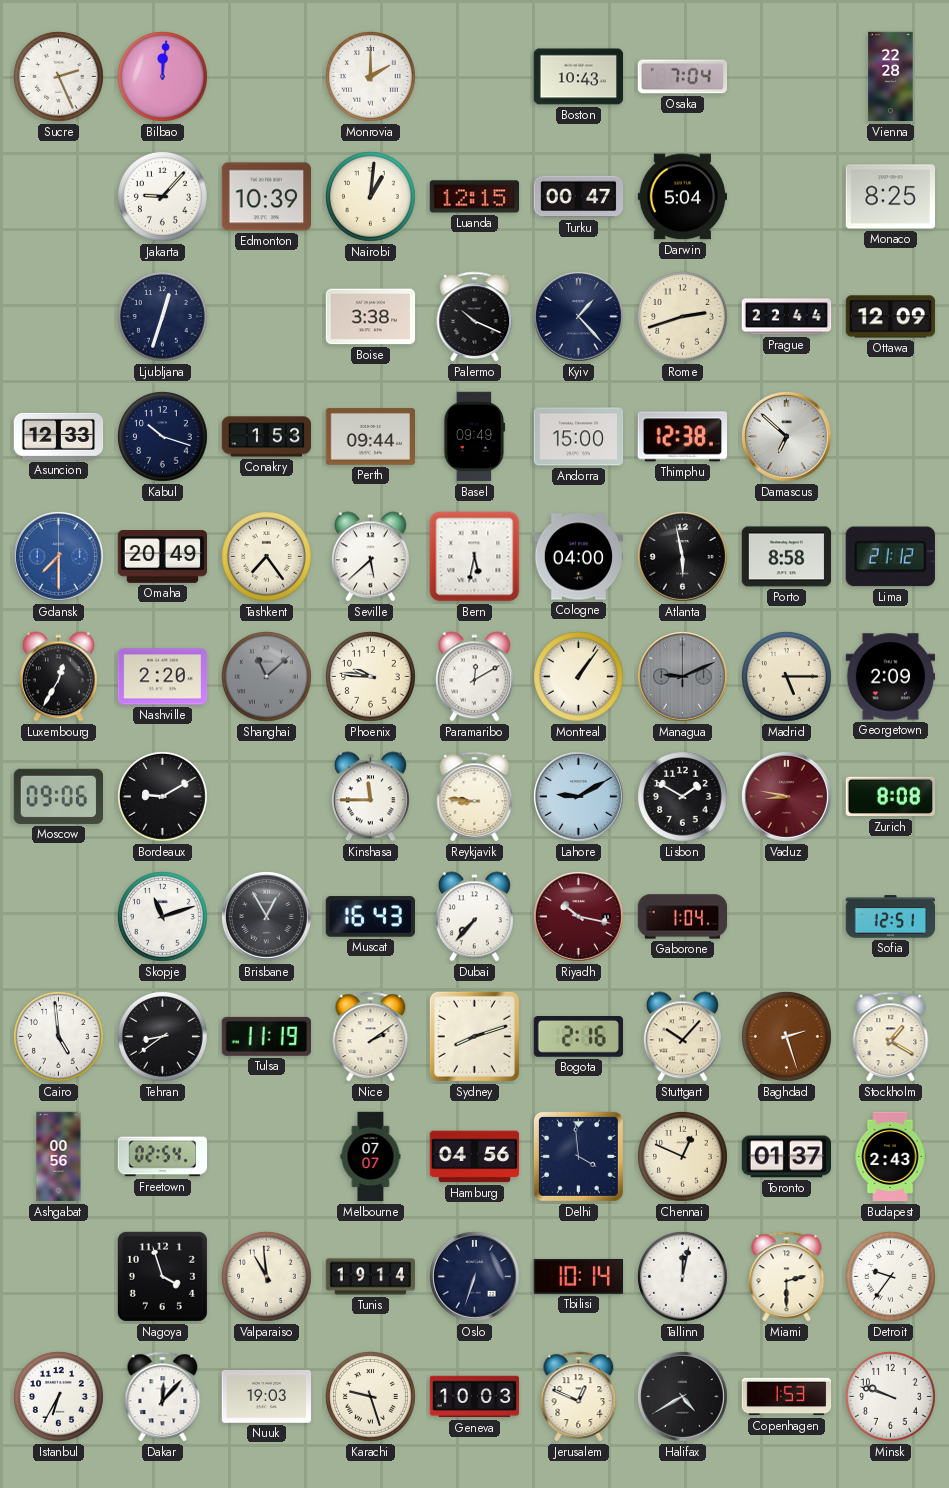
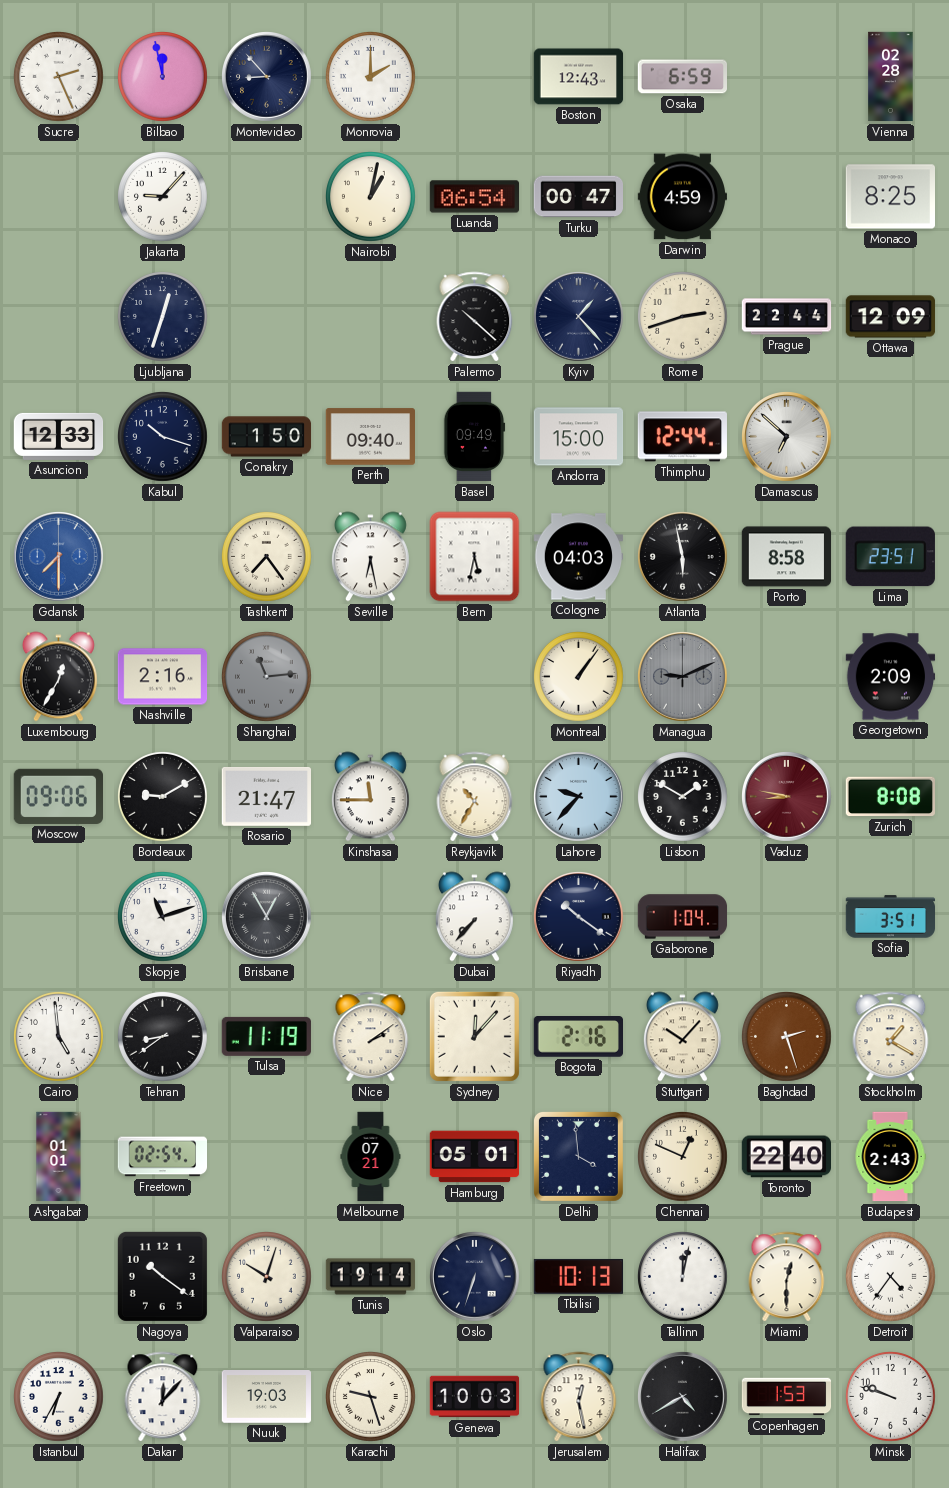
Bilbao: 12:01 -> 11:58 (163, 77)
Montevideo: none -> 8:53 (267, 77)
Boston: 10:43 -> 12:43 (579, 77)
Osaka: 7:04 -> 6:59 (682, 77)
Vienna: 22:28 -> 02:28 (891, 77)
Edmonton: 10:39 -> none (266, 197)
Nairobi: 1:01 -> 1:02 (371, 197)
Luanda: 12:15 -> 06:54 (475, 197)
Darwin: 5:04 -> 4:59 (682, 197)
Boise: 3:38 -> none (371, 317)
Palermo: 10:19 -> 10:22 (475, 317)
Conakry: 1:53 -> 1:50 (267, 437)
Perth: 09:44 -> 09:40 (370, 437)
Thimphu: 12:38 -> 12:44 (682, 437)
Omaha: 20:49 -> none (163, 557)
Seville: 5:38 -> 6:28 (370, 557)
Cologne: 04:00 -> 04:03 (579, 557)
Lima: 21:12 -> 23:51 (890, 557)
Nashville: 2:20 -> 2:16 (163, 677)
Shanghai: 11:08 -> 11:14 (267, 677)
Phoenix: 9:46 -> none (371, 677)
Paramaribo: 12:10 -> none (474, 677)
Madrid: 5:15 -> none (787, 677)
Rosario: none -> 21:47 (266, 796)
Reykjavik: 8:46 -> 10:35 (475, 797)
Lahore: 9:10 -> 9:37 (579, 797)
Muscat: 16:43 -> none (370, 917)
Riyadh: 10:17 -> 10:21 (579, 917)
Riyadh dial: burgundy -> navy (579, 917)
Sofia: 12:51 -> 3:51 (891, 917)
Sydney: 8:12 -> 12:07 (474, 1036)
Ashgabat: 00:56 -> 01:01 (59, 1157)
Melbourne: 07:07 -> 07:21 (371, 1157)
Hamburg: 04:56 -> 05:01 (475, 1157)
Toronto: 01:37 -> 22:40 (786, 1157)
Nagoya: 3:57 -> 10:21 (162, 1276)
Valparaiso: 10:59 -> 10:03 (267, 1277)
Tbilisi: 10:14 -> 10:13 (579, 1276)
Miami: 2:30 -> 12:30 (787, 1277)
Detroit: 9:36 -> 4:36 (891, 1277)
Jerusalem: 12:49 -> 12:28 (579, 1397)
